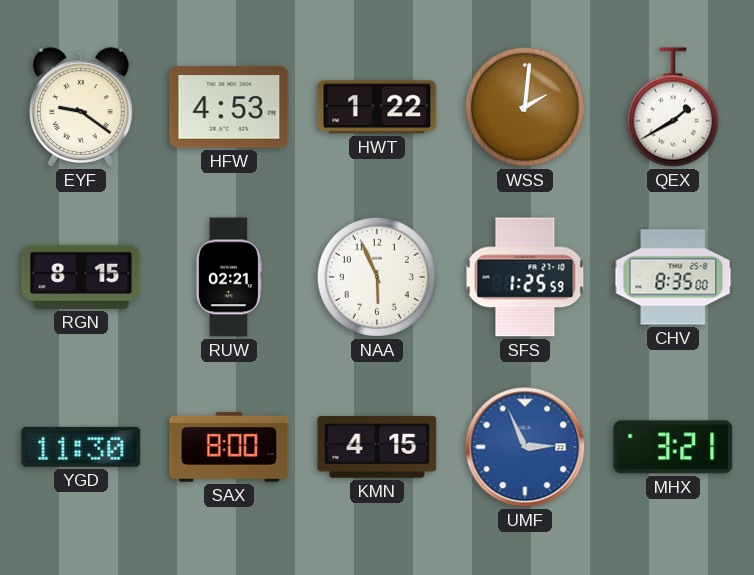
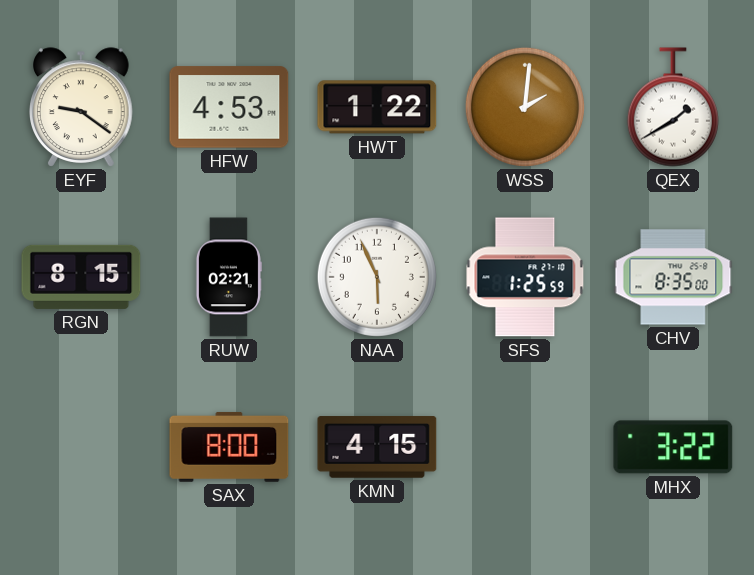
YGD: 11:30 -> none (81, 447)
UMF: 2:56 -> none (525, 447)
MHX: 3:21 -> 3:22 (673, 447)
